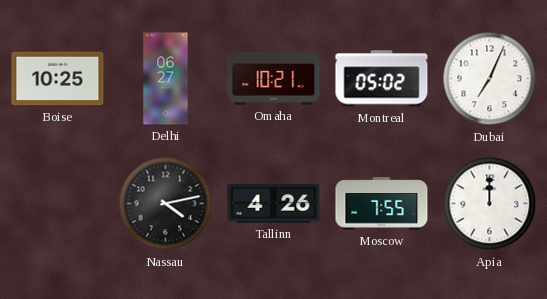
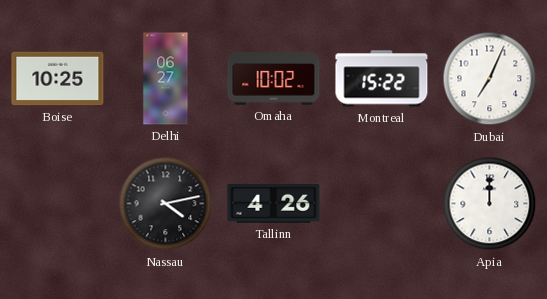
Omaha: 10:21 -> 10:02 (274, 79)
Montreal: 05:02 -> 15:22 (382, 79)
Moscow: 7:55 -> none (382, 204)
